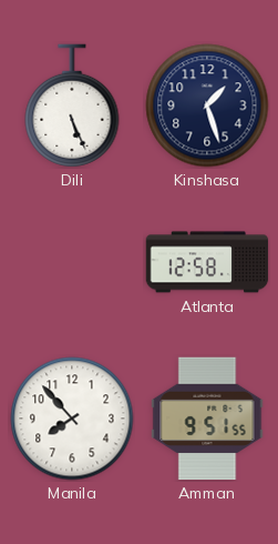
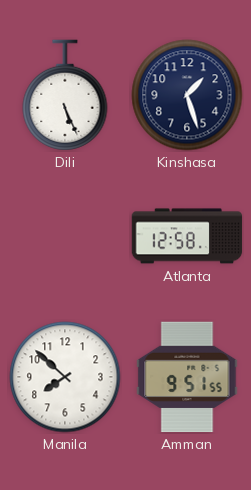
Manila: 7:53 -> 7:52 (65, 377)
